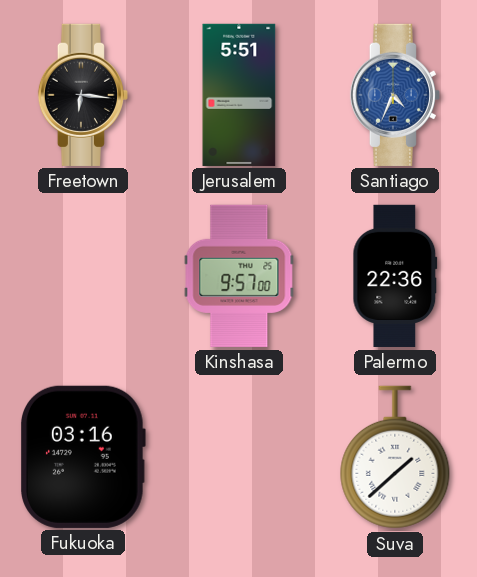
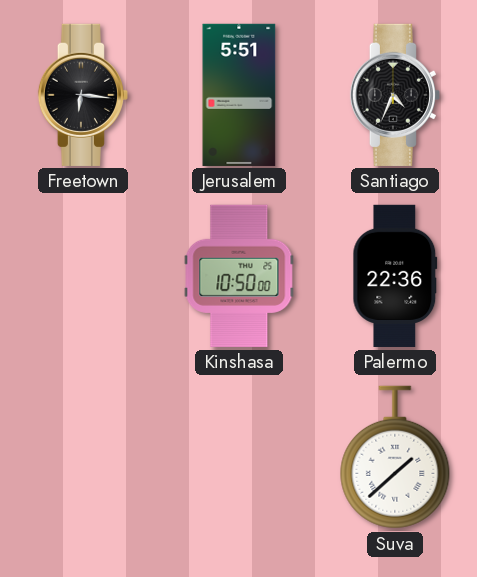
Santiago dial: blue -> black (395, 95)
Kinshasa: 9:57 -> 10:50 (239, 276)
Fukuoka: 03:16 -> none (83, 457)
